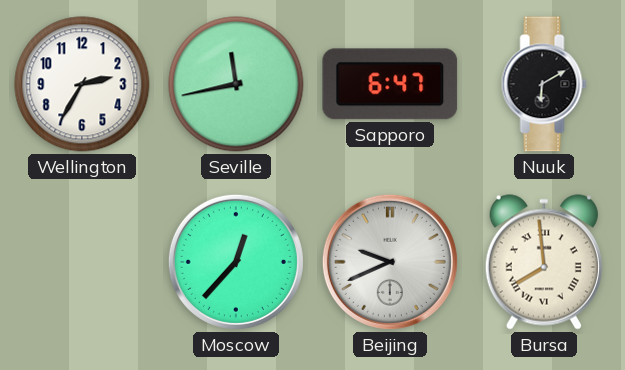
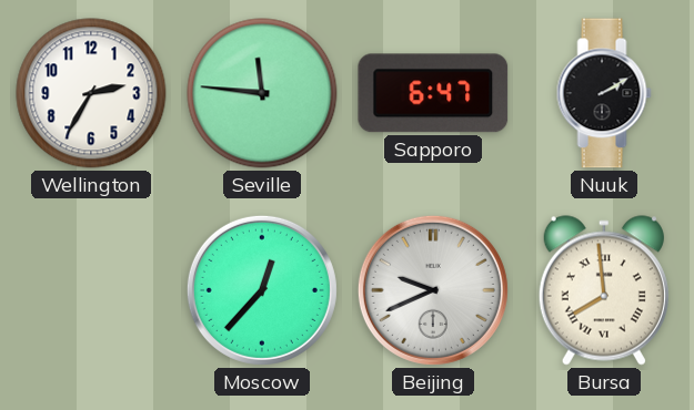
Seville: 11:43 -> 11:46 (262, 93)
Nuuk: 6:10 -> 2:10 (604, 93)
